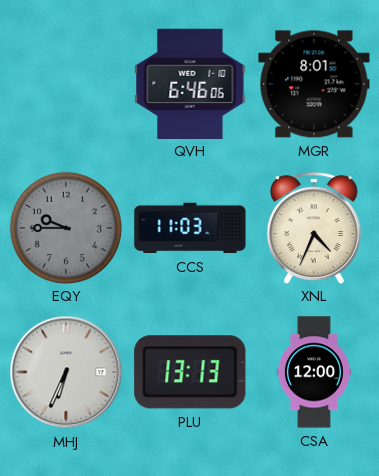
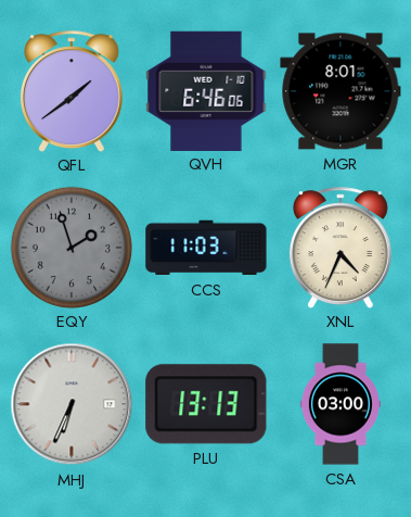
QFL: none -> 1:39 (72, 91)
EQY: 9:45 -> 1:57 (70, 247)
CSA: 12:00 -> 03:00 (341, 404)
